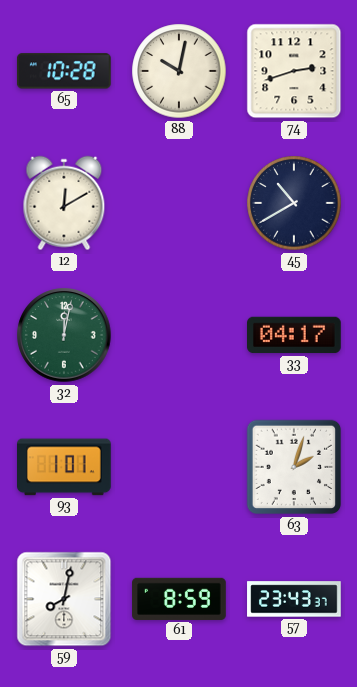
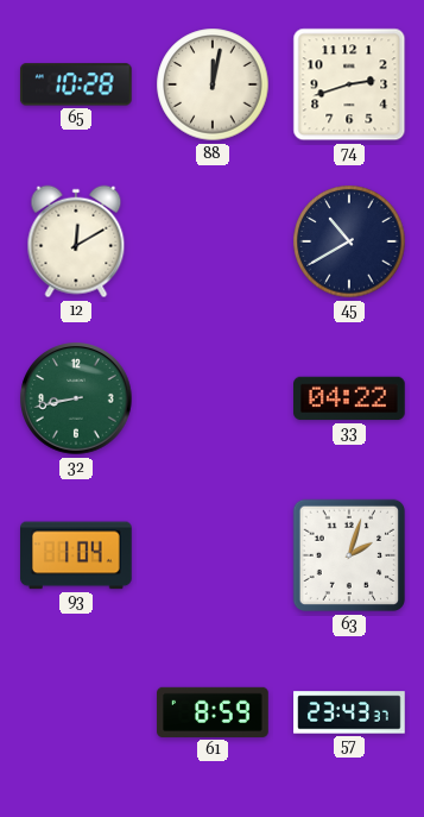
88: 10:02 -> 12:02 (213, 84)
32: 12:02 -> 8:43 (76, 398)
33: 04:17 -> 04:22 (350, 398)
93: 1:01 -> 1:04 (77, 555)
59: 8:02 -> none (64, 599)
